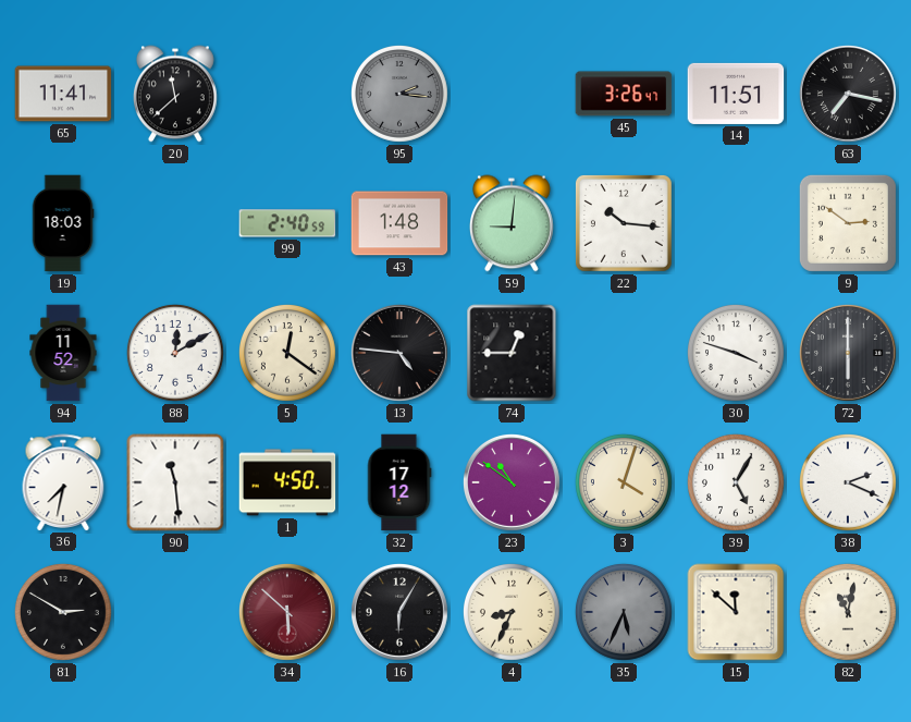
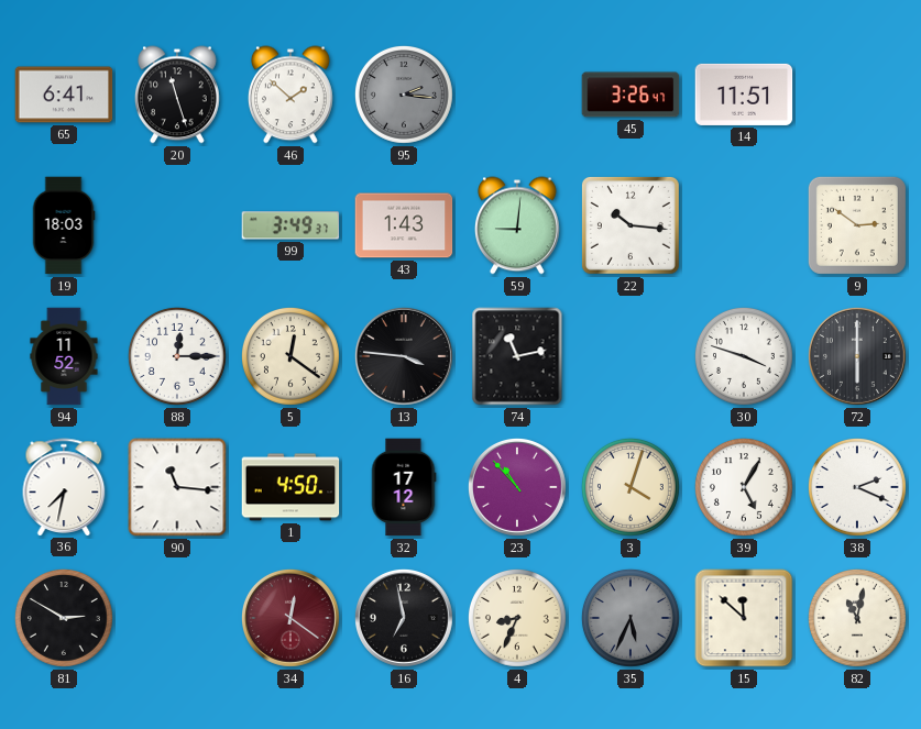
65: 11:41 -> 6:41 (64, 95)
20: 11:38 -> 11:27 (178, 95)
46: none -> 1:52 (292, 95)
63: 7:17 -> none (848, 94)
99: 2:40 -> 3:49 (290, 225)
43: 1:48 -> 1:43 (404, 225)
88: 12:10 -> 12:15 (177, 356)
13: 4:46 -> 3:46 (404, 356)
74: 12:45 -> 11:13 (517, 356)
90: 11:29 -> 11:16 (177, 487)
23: 10:51 -> 10:53 (517, 487)
34: 5:52 -> 12:21 (290, 618)
16: 6:05 -> 6:58 (404, 618)
